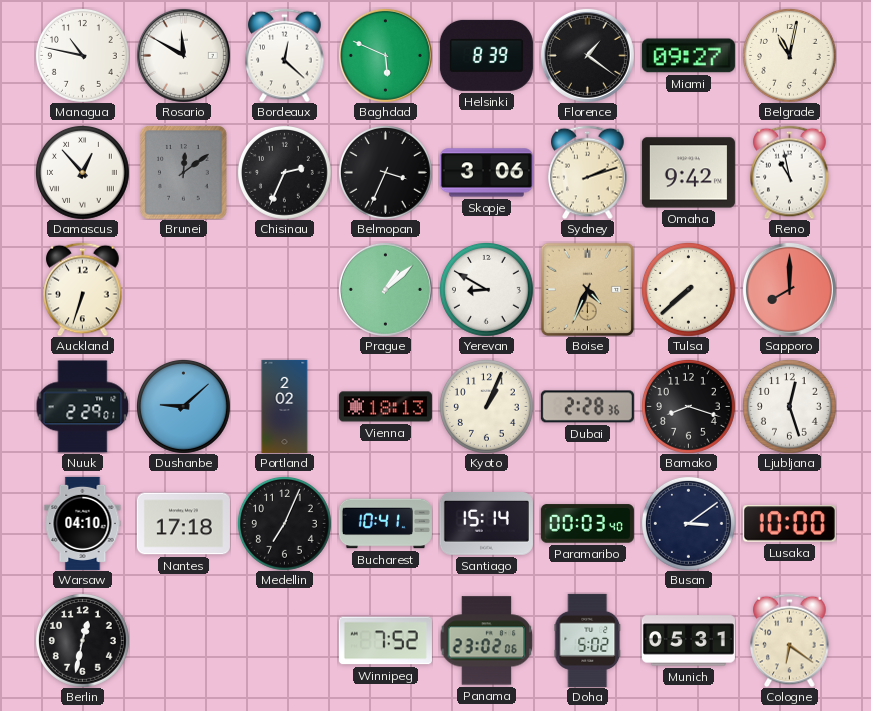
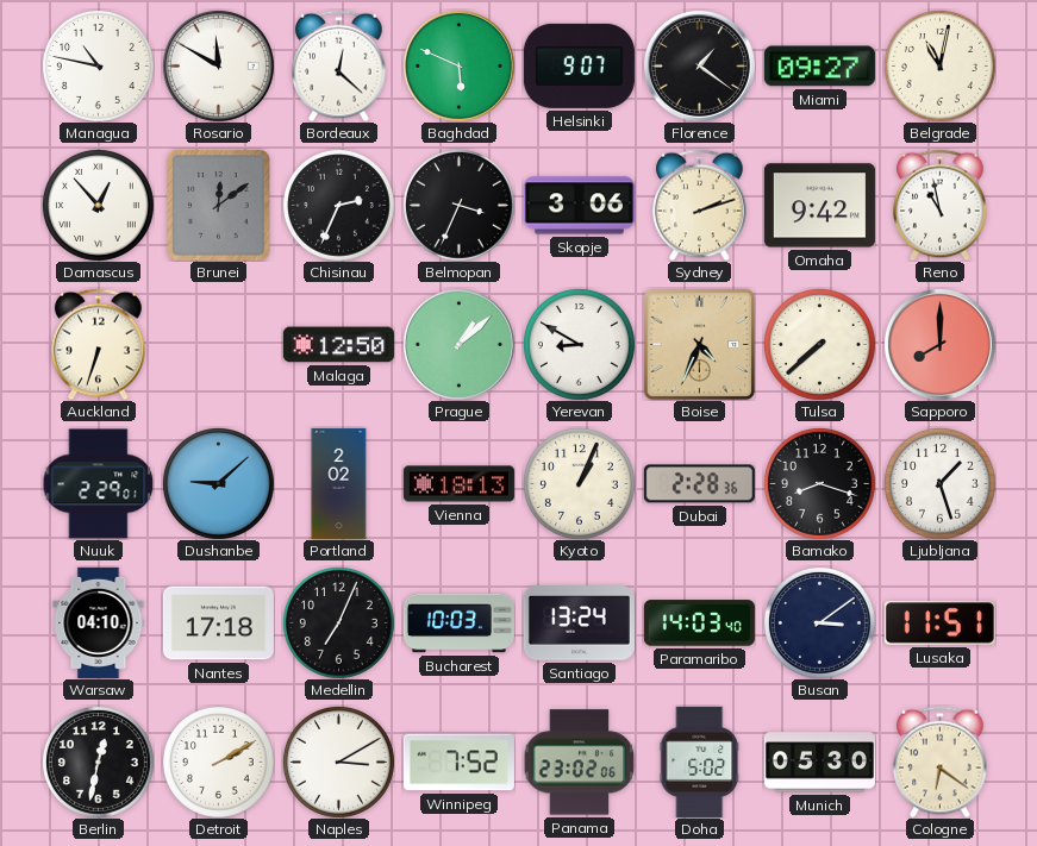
Helsinki: 8:39 -> 9:07 (579, 65)
Malaga: none -> 12:50 (338, 345)
Ljubljana: 12:27 -> 1:27 (939, 483)
Bucharest: 10:41 -> 10:03 (458, 623)
Santiago: 15:14 -> 13:24 (579, 623)
Paramaribo: 00:03 -> 14:03 (699, 623)
Lusaka: 10:00 -> 11:51 (939, 623)
Detroit: none -> 2:10 (218, 762)
Naples: none -> 3:10 (338, 762)
Munich: 05:31 -> 05:30 (819, 763)
